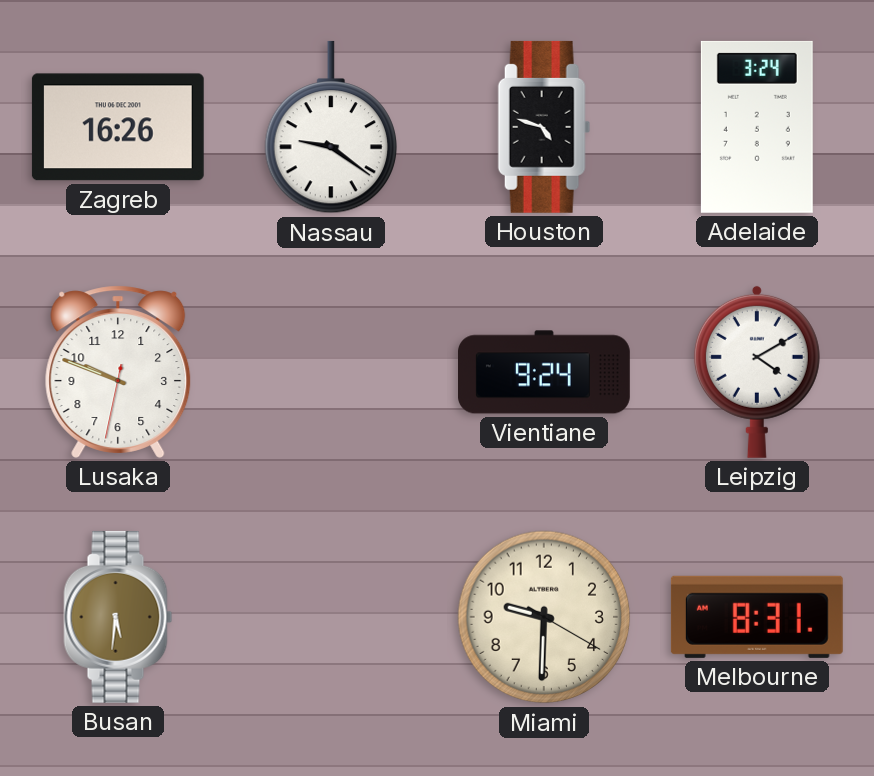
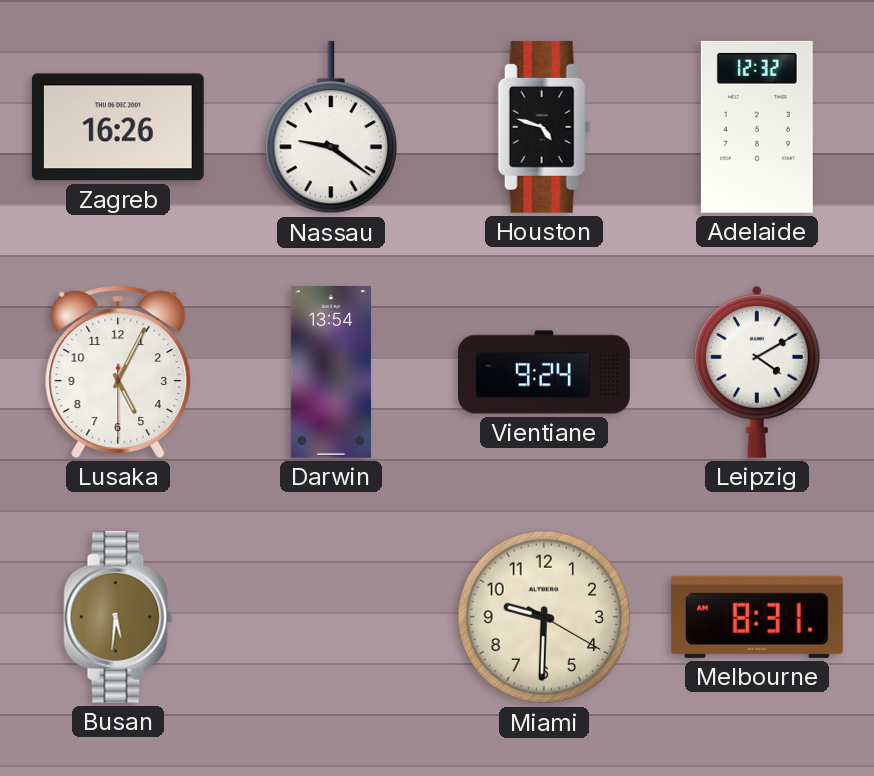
Adelaide: 3:24 -> 12:32 (757, 127)
Lusaka: 9:48 -> 5:04 (118, 372)
Darwin: none -> 13:54 (330, 372)
